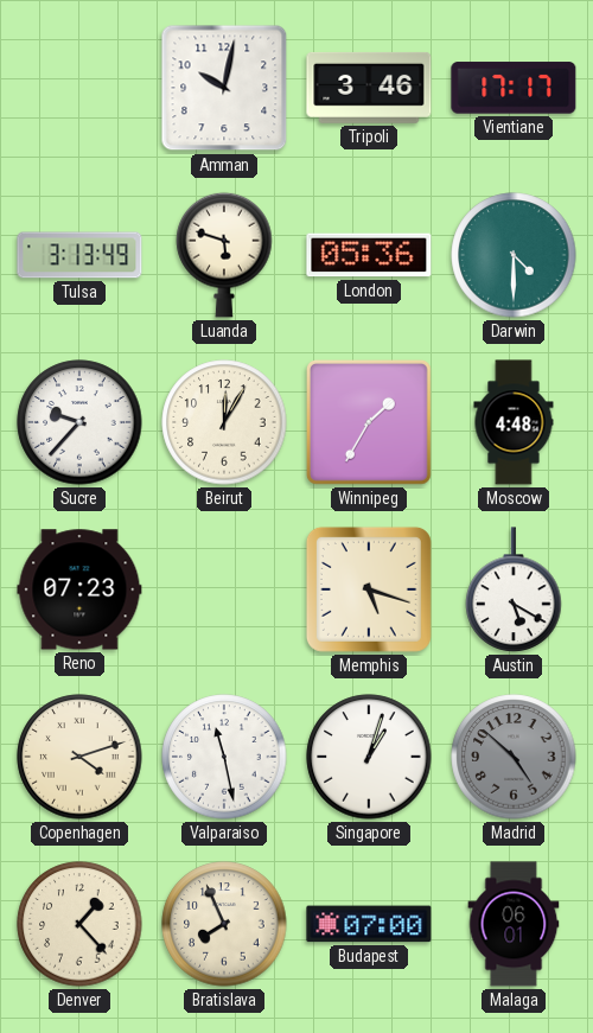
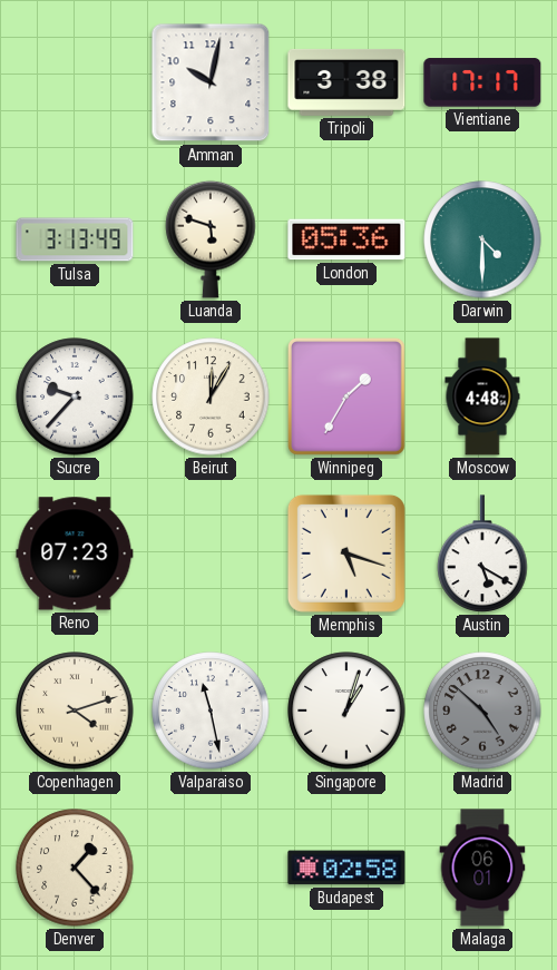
Tripoli: 3:46 -> 3:38 (346, 82)
Bratislava: 7:56 -> none (224, 924)
Budapest: 07:00 -> 02:58 (346, 868)
